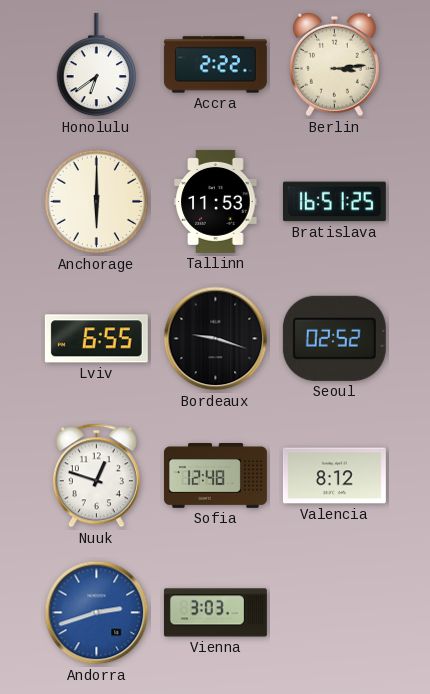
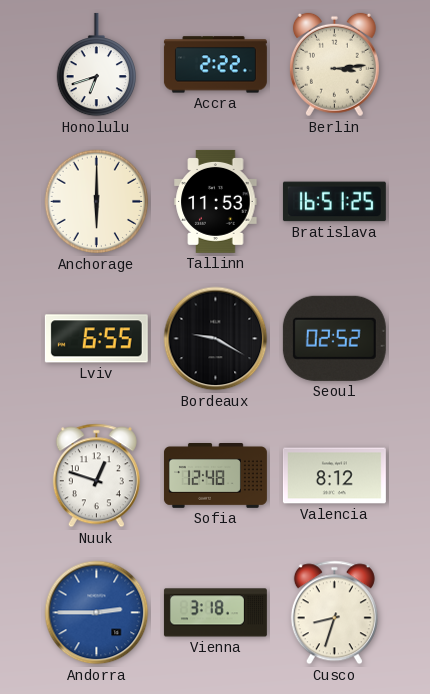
Honolulu: 6:39 -> 6:42 (96, 65)
Bordeaux: 9:18 -> 9:20 (216, 339)
Andorra: 2:42 -> 2:45 (97, 613)
Vienna: 3:03 -> 3:18 (215, 613)
Cusco: none -> 8:33 (334, 613)
